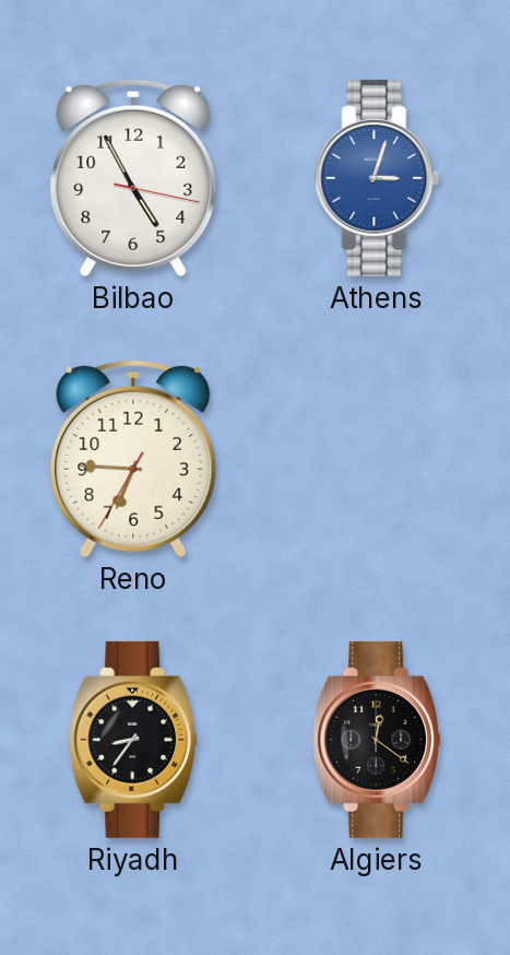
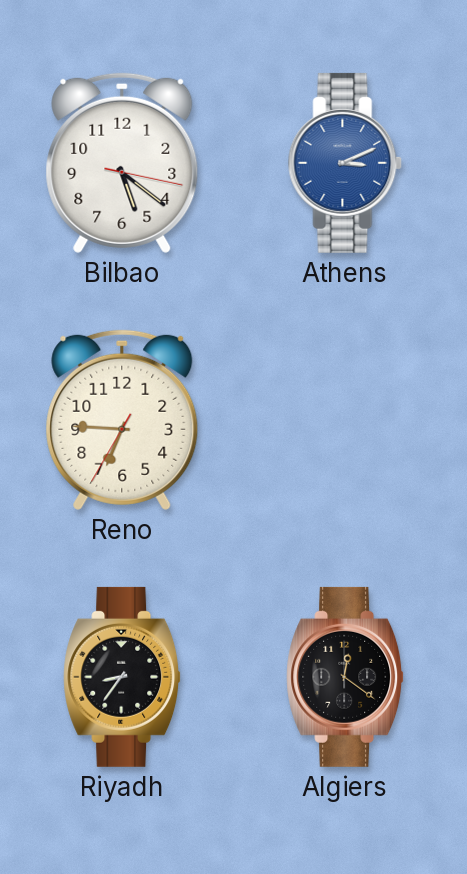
Bilbao: 4:55 -> 5:21 (122, 163)
Athens: 3:03 -> 3:11 (345, 163)
